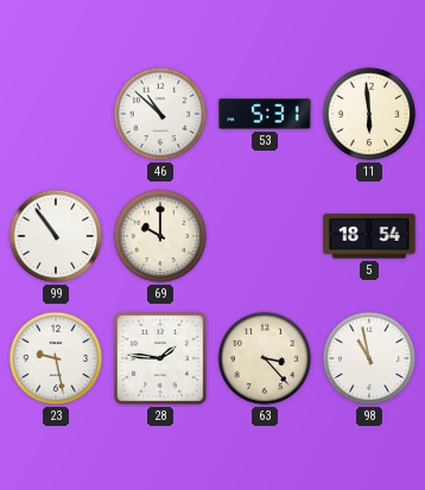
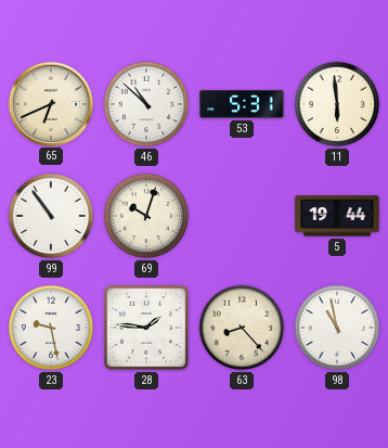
65: none -> 6:41 (50, 103)
69: 10:00 -> 10:03 (146, 216)
5: 18:54 -> 19:44 (337, 216)
63: 3:23 -> 8:23 (242, 328)
